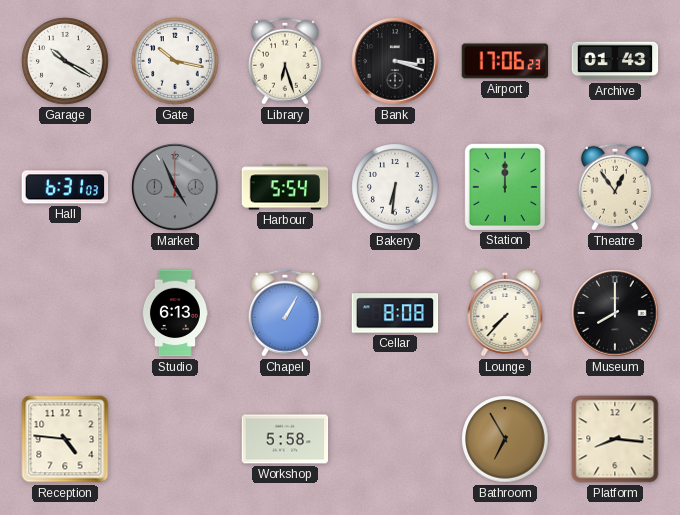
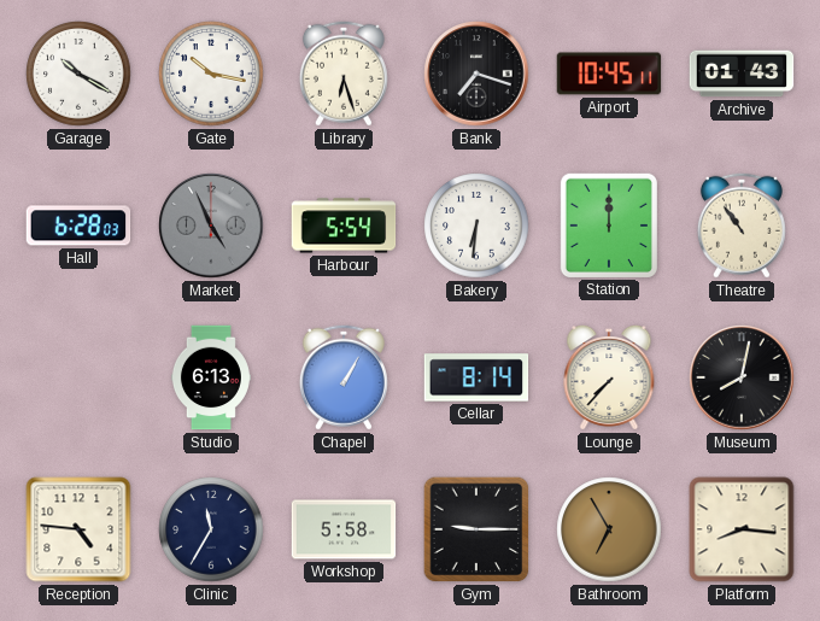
Bank: 3:18 -> 7:18 (476, 74)
Airport: 17:06 -> 10:45 (609, 74)
Hall: 6:31 -> 6:28 (78, 225)
Theatre: 12:54 -> 10:54 (742, 225)
Cellar: 8:08 -> 8:14 (476, 377)
Museum: 8:00 -> 8:02 (742, 377)
Clinic: none -> 11:35 (211, 529)
Gym: none -> 9:15 (476, 529)
